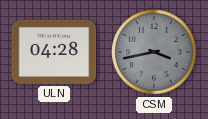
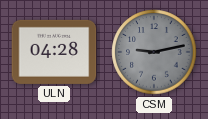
CSM: 3:43 -> 9:13 (154, 52)
